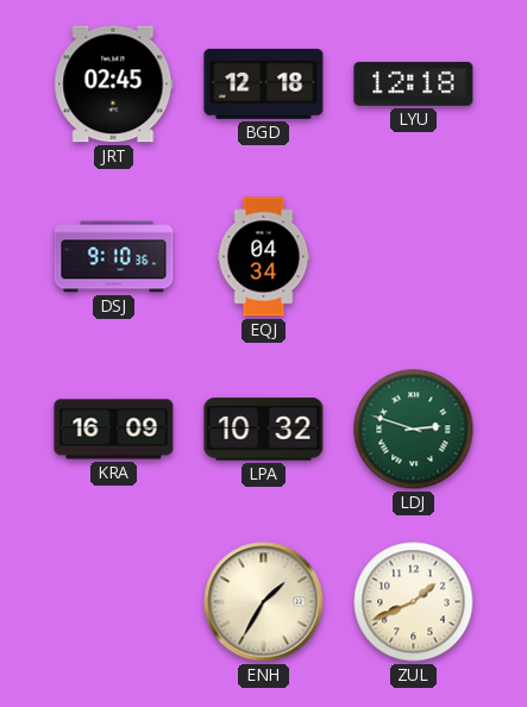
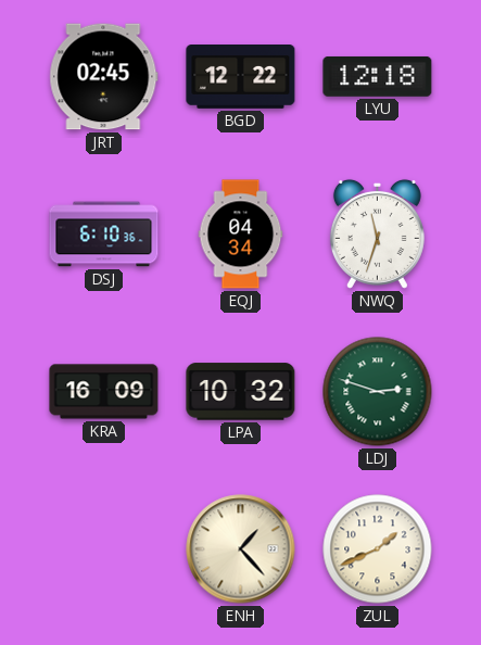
BGD: 12:18 -> 12:22 (241, 77)
DSJ: 9:10 -> 6:10 (104, 235)
NWQ: none -> 11:33 (377, 233)
ENH: 1:35 -> 1:23 (241, 549)
